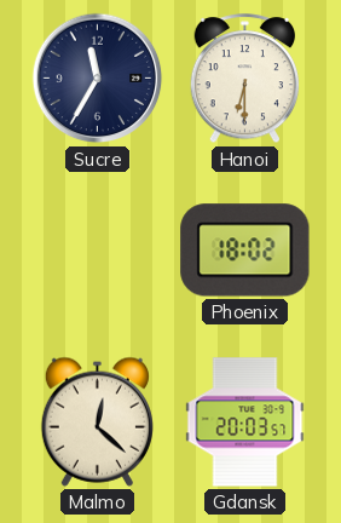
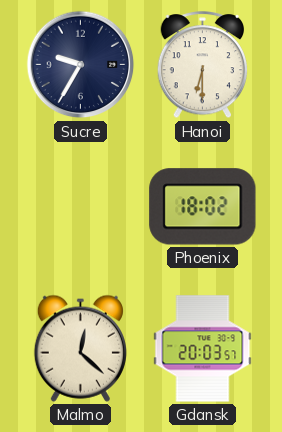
Sucre: 11:35 -> 9:35 (81, 65)
